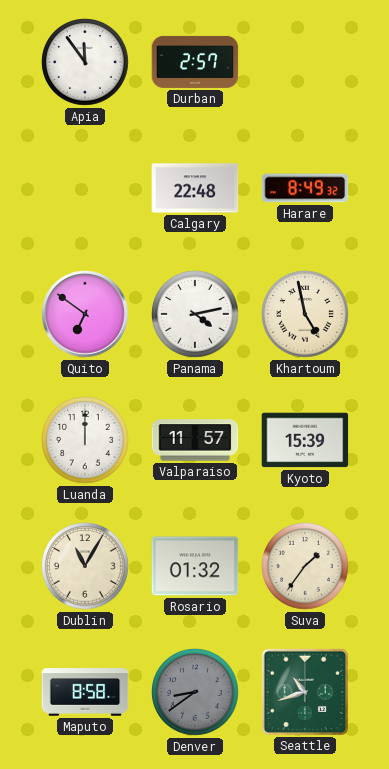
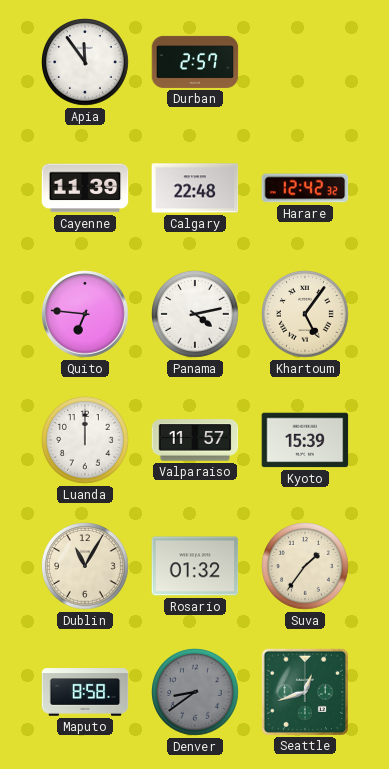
Cayenne: none -> 11:39 (85, 188)
Harare: 8:49 -> 12:42 (305, 188)
Quito: 6:51 -> 6:46 (85, 314)
Khartoum: 4:58 -> 5:06 (305, 314)
Seattle: 10:42 -> 12:42 (304, 691)
